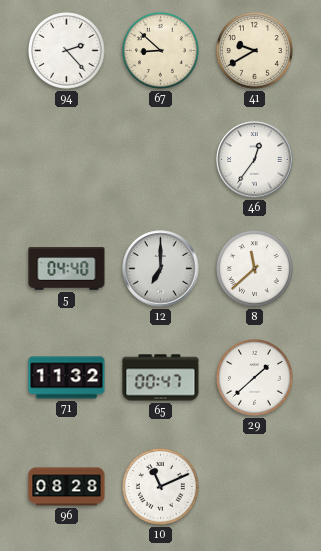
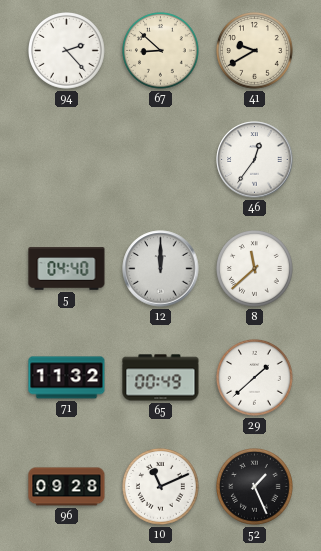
12: 7:00 -> 12:00 (161, 269)
65: 00:47 -> 00:49 (161, 378)
96: 08:28 -> 09:28 (67, 487)
52: none -> 1:26 (255, 487)
